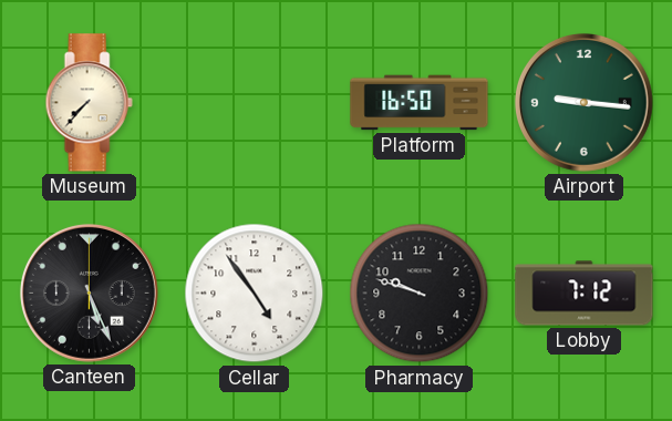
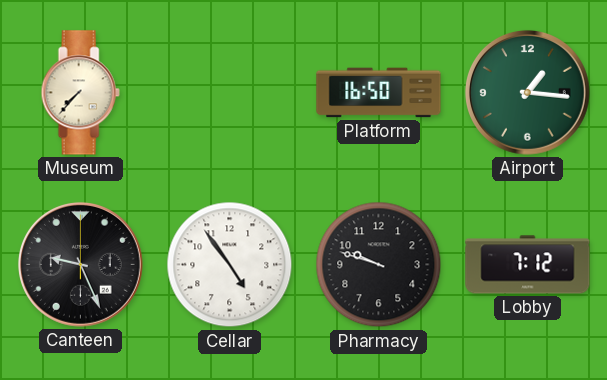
Airport: 9:16 -> 1:16 (527, 92)
Canteen: 5:26 -> 9:26 (80, 264)
